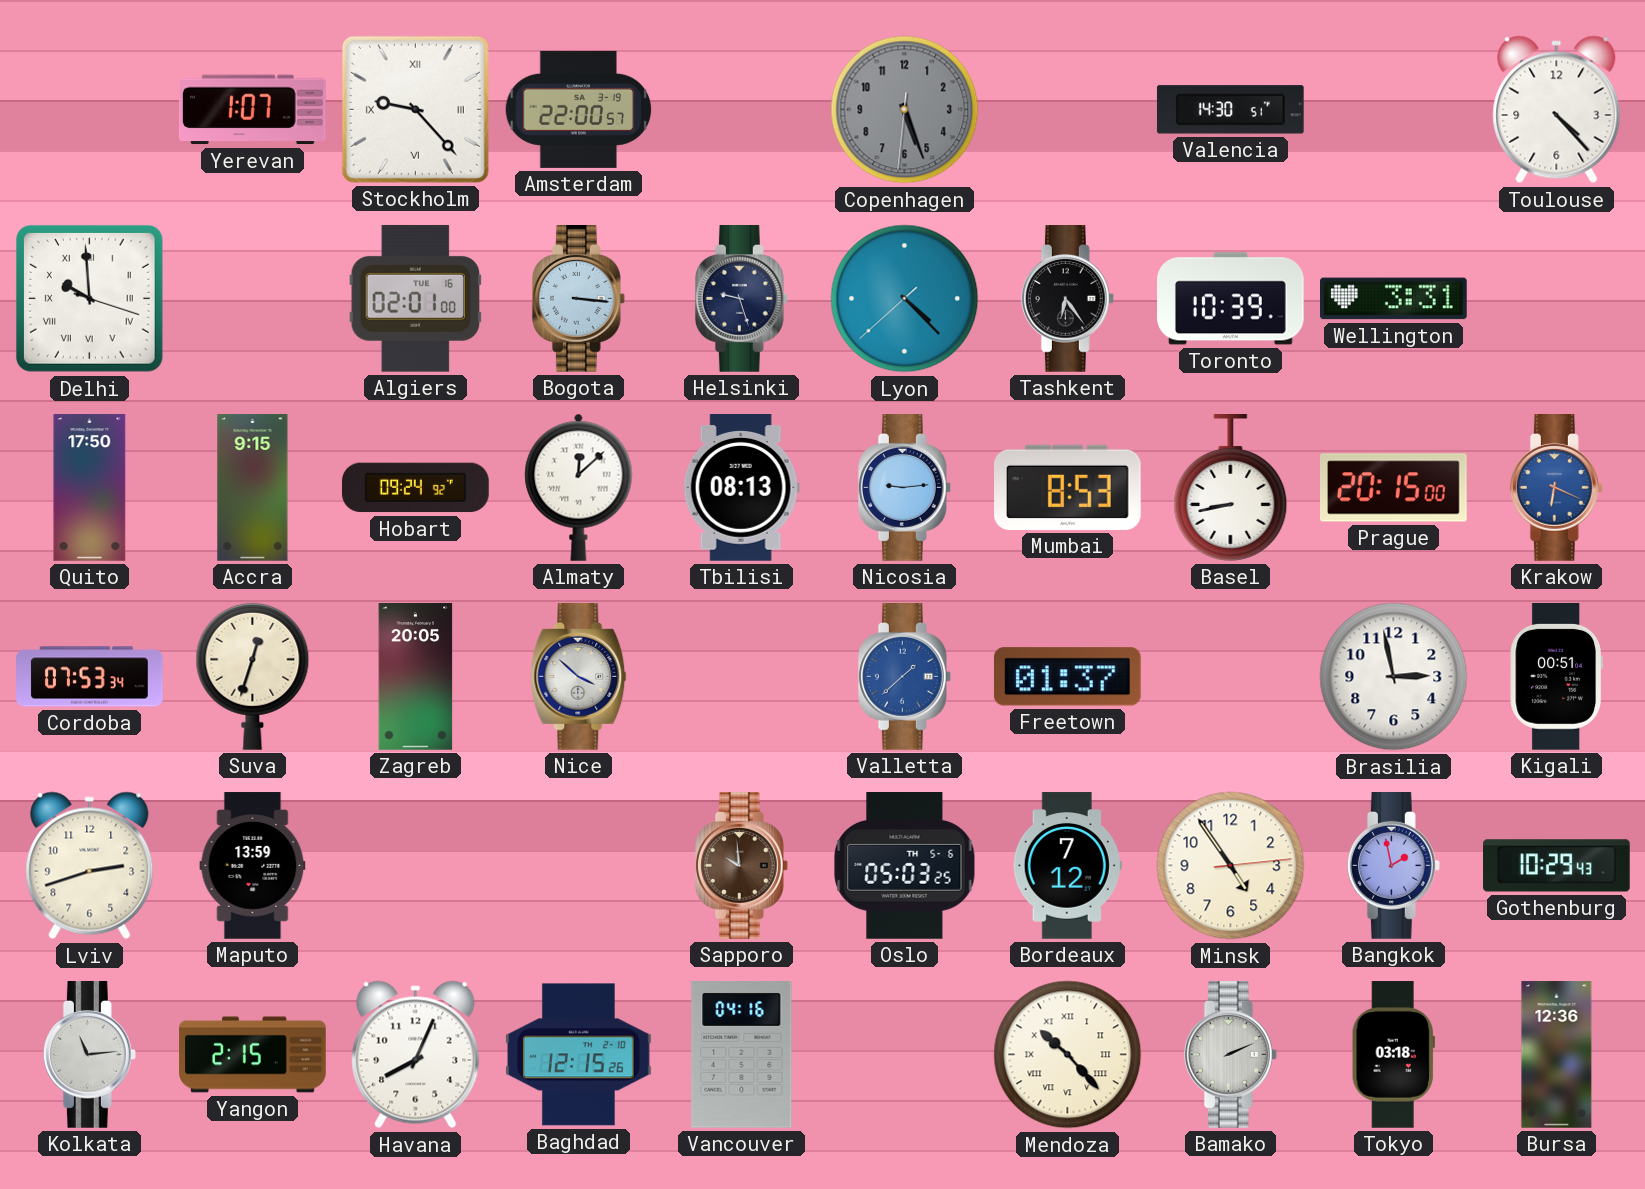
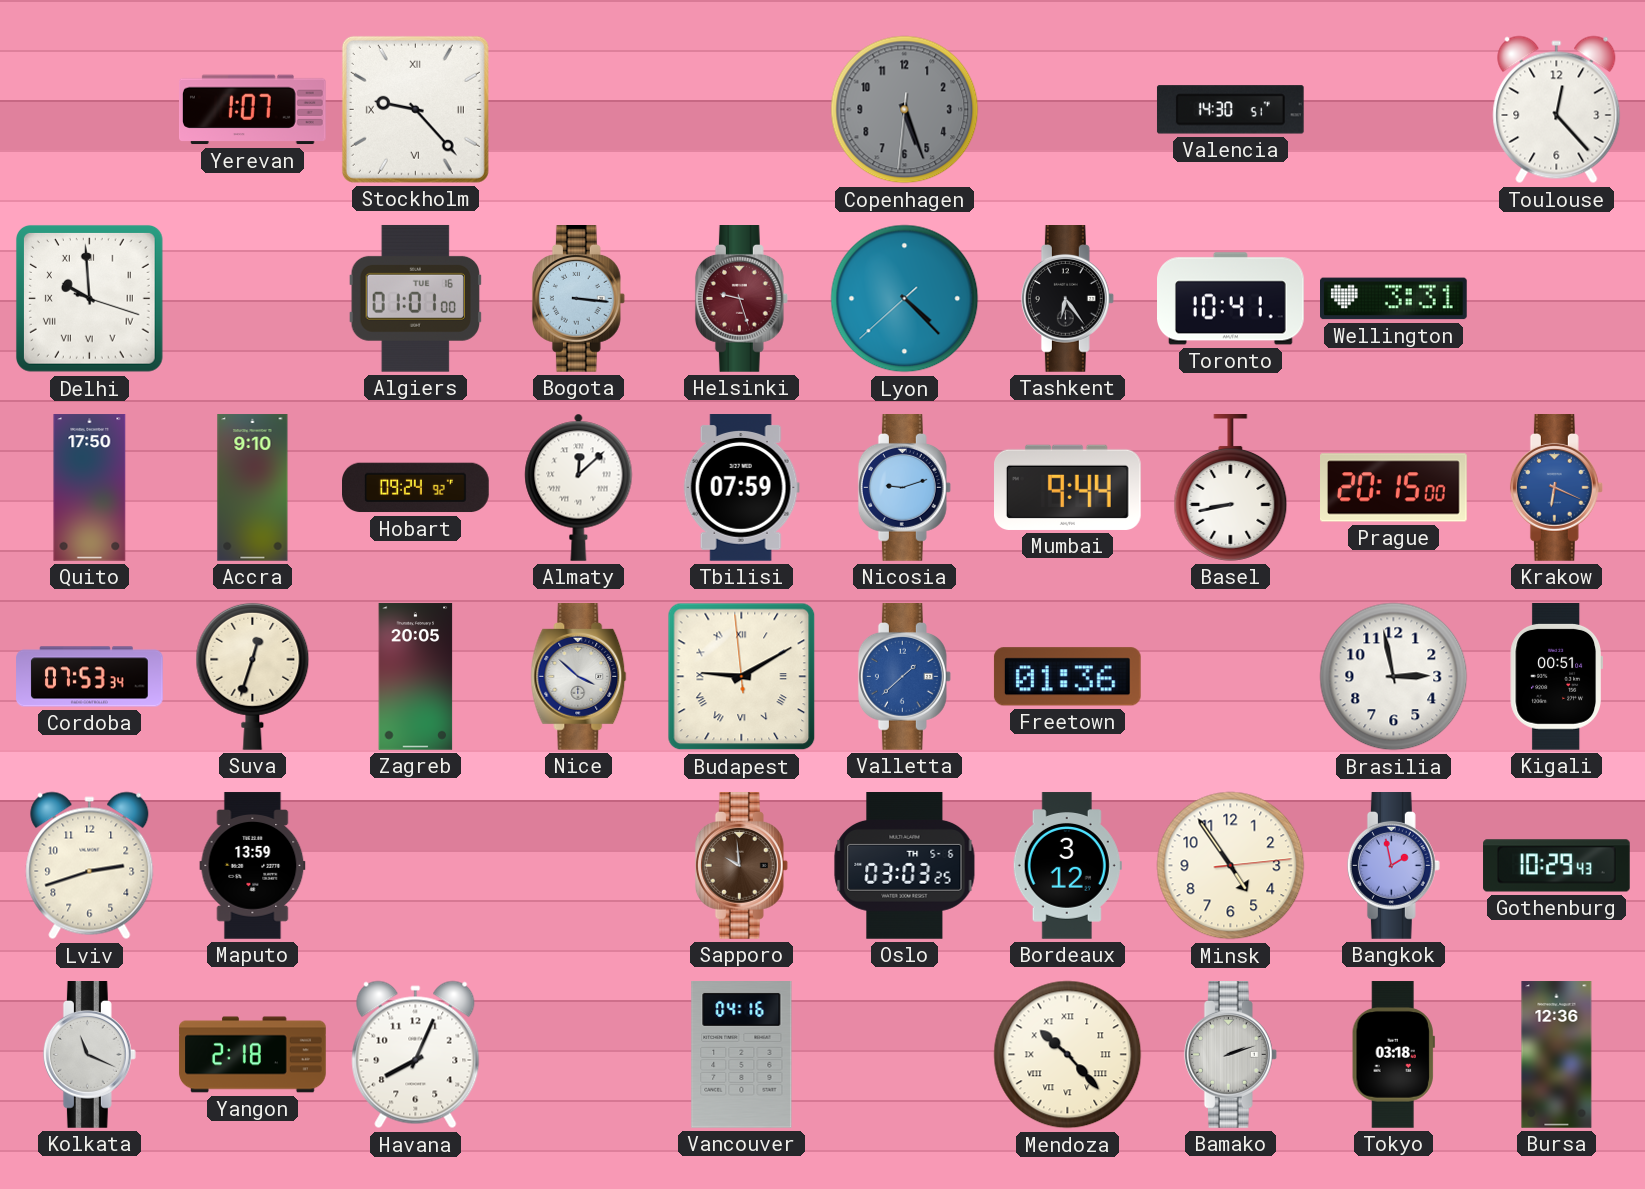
Amsterdam: 22:00 -> none (579, 109)
Toulouse: 4:23 -> 12:23 (1557, 110)
Algiers: 02:01 -> 01:01 (415, 298)
Helsinki dial: navy -> burgundy (741, 299)
Toronto: 10:39 -> 10:41 (1231, 299)
Accra: 9:15 -> 9:10 (253, 488)
Tbilisi: 08:13 -> 07:59 (741, 488)
Nicosia: 9:14 -> 9:12 (904, 488)
Mumbai: 8:53 -> 9:44 (1068, 487)
Budapest: none -> 9:09 (742, 677)
Freetown: 01:37 -> 01:36 (1067, 677)
Oslo: 05:03 -> 03:03 (905, 866)
Bordeaux: 7:12 -> 3:12 (1067, 866)
Kolkata: 11:14 -> 11:19 (89, 1055)
Yangon: 2:15 -> 2:18 (253, 1055)
Baghdad: 12:15 -> none (579, 1055)
Bamako: 2:11 -> 2:12 (1230, 1055)
